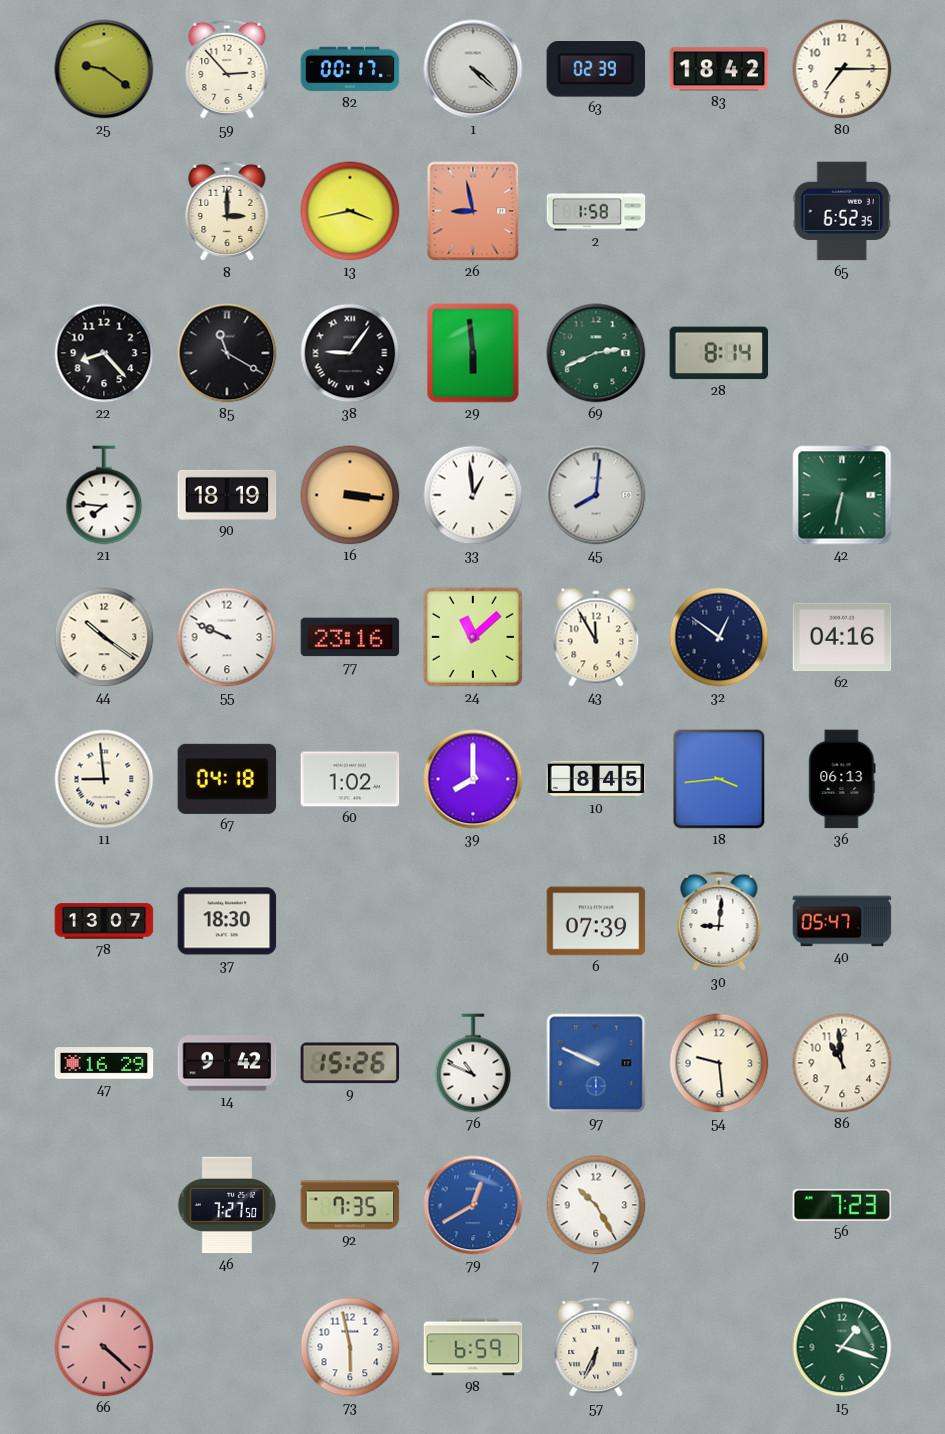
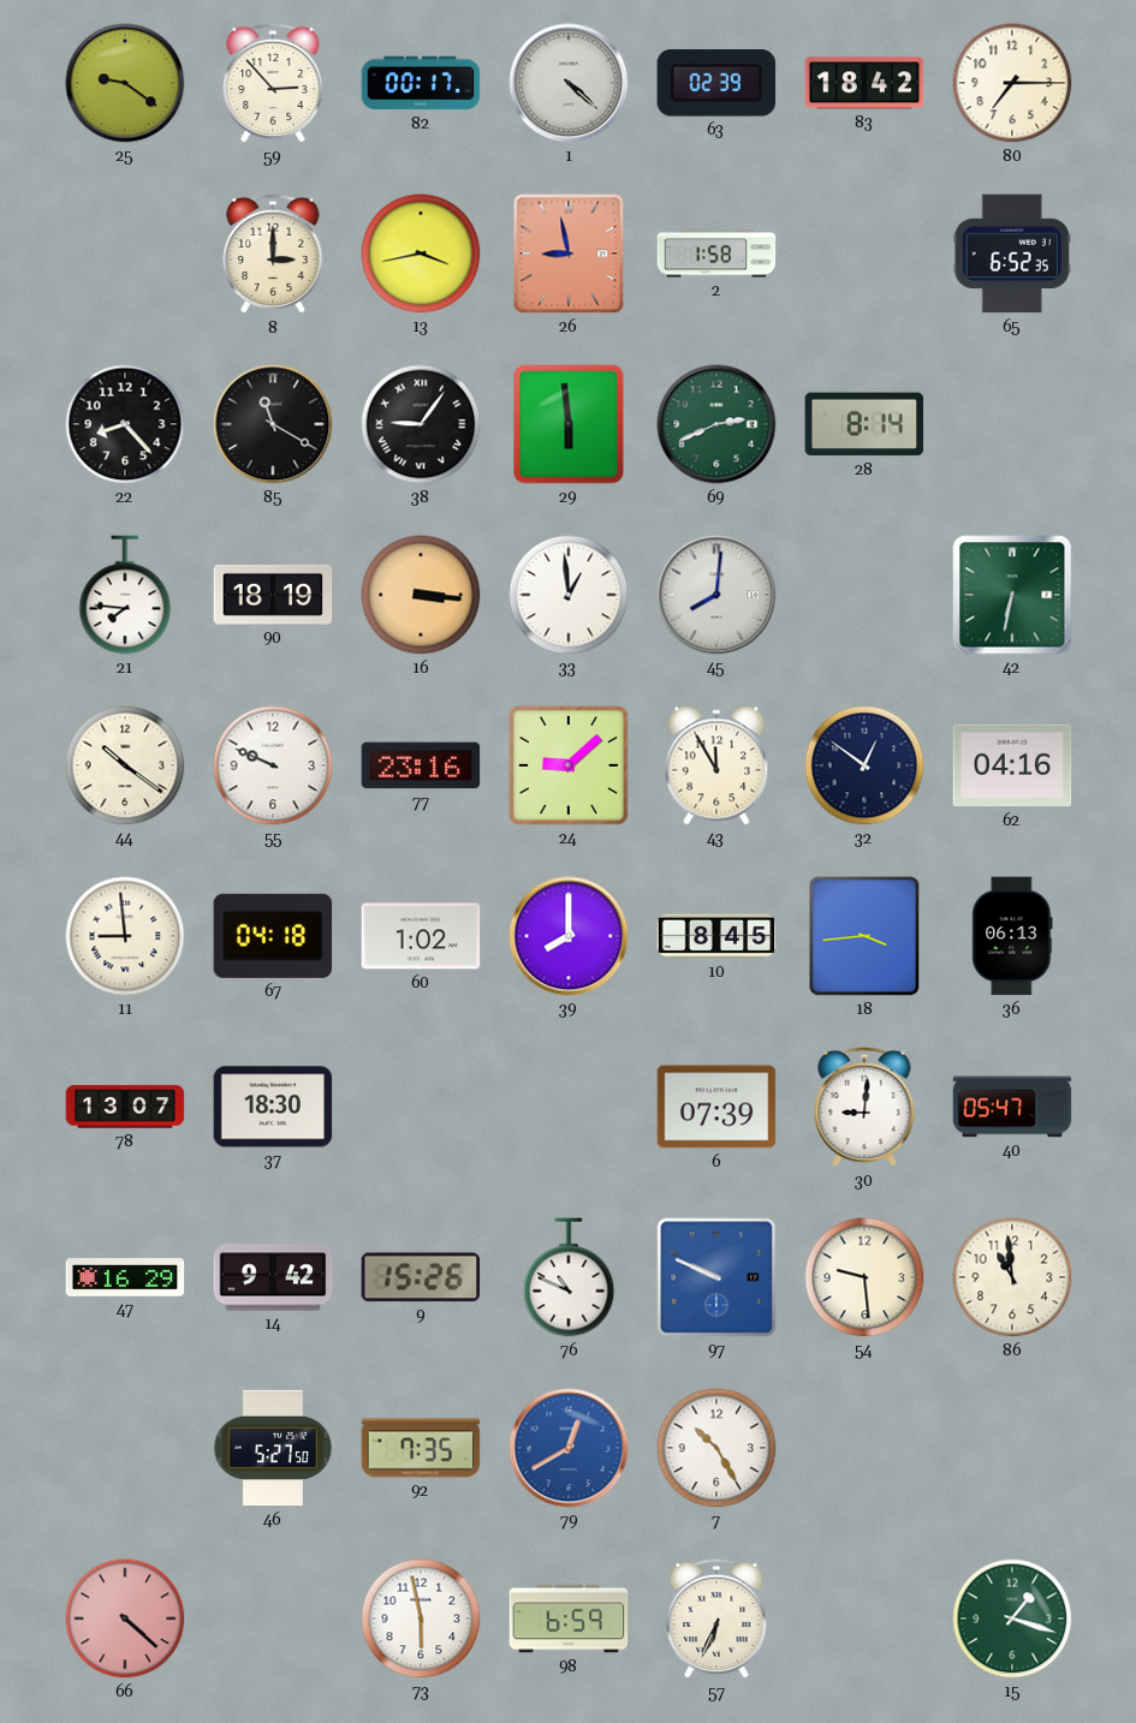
24: 11:08 -> 9:08 (569, 765)
46: 7:27 -> 5:27 (273, 1448)
56: 7:23 -> none (842, 1205)
